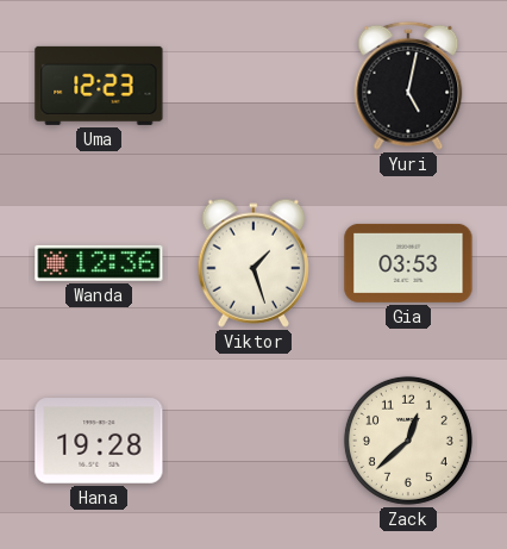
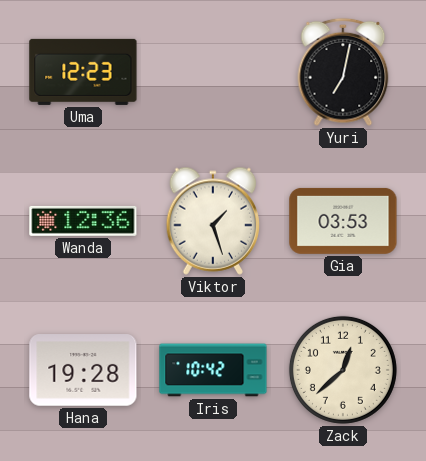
Yuri: 5:02 -> 7:02 (343, 72)
Iris: none -> 10:42 (213, 370)
